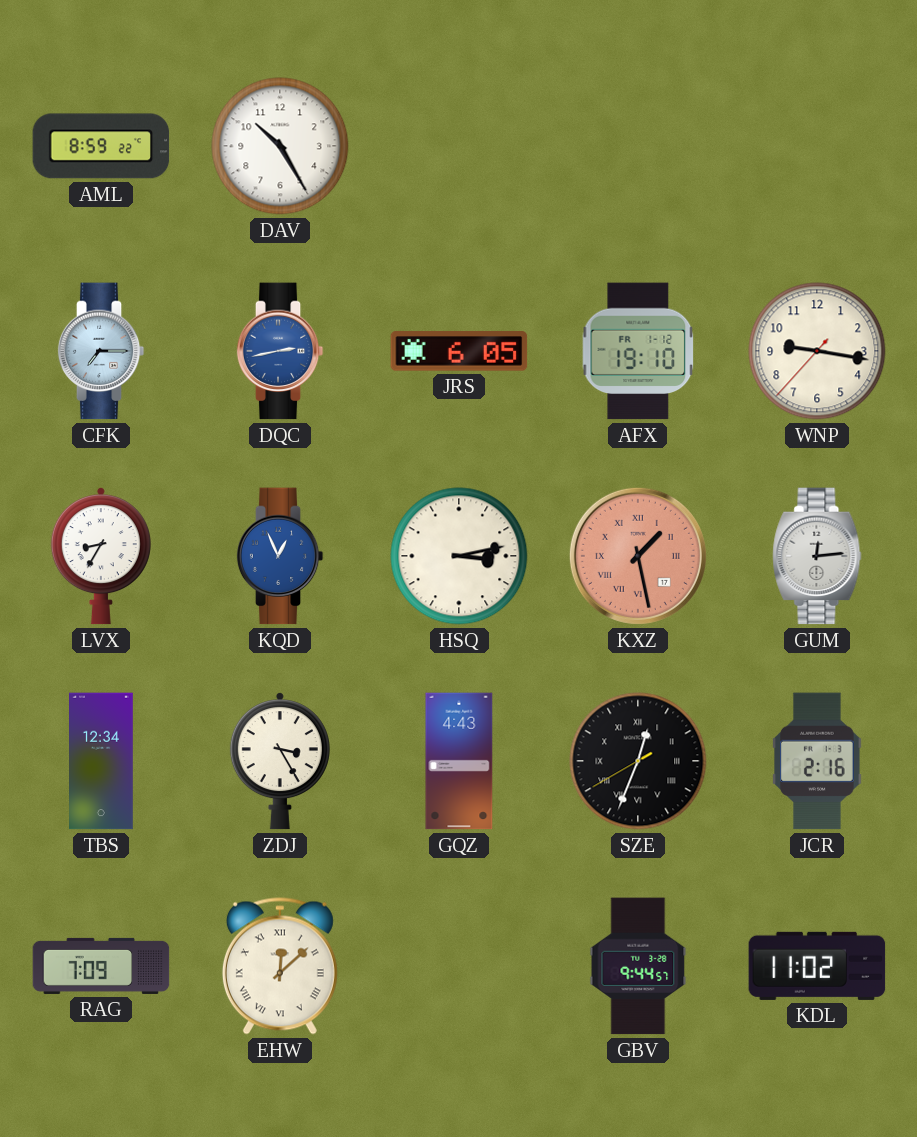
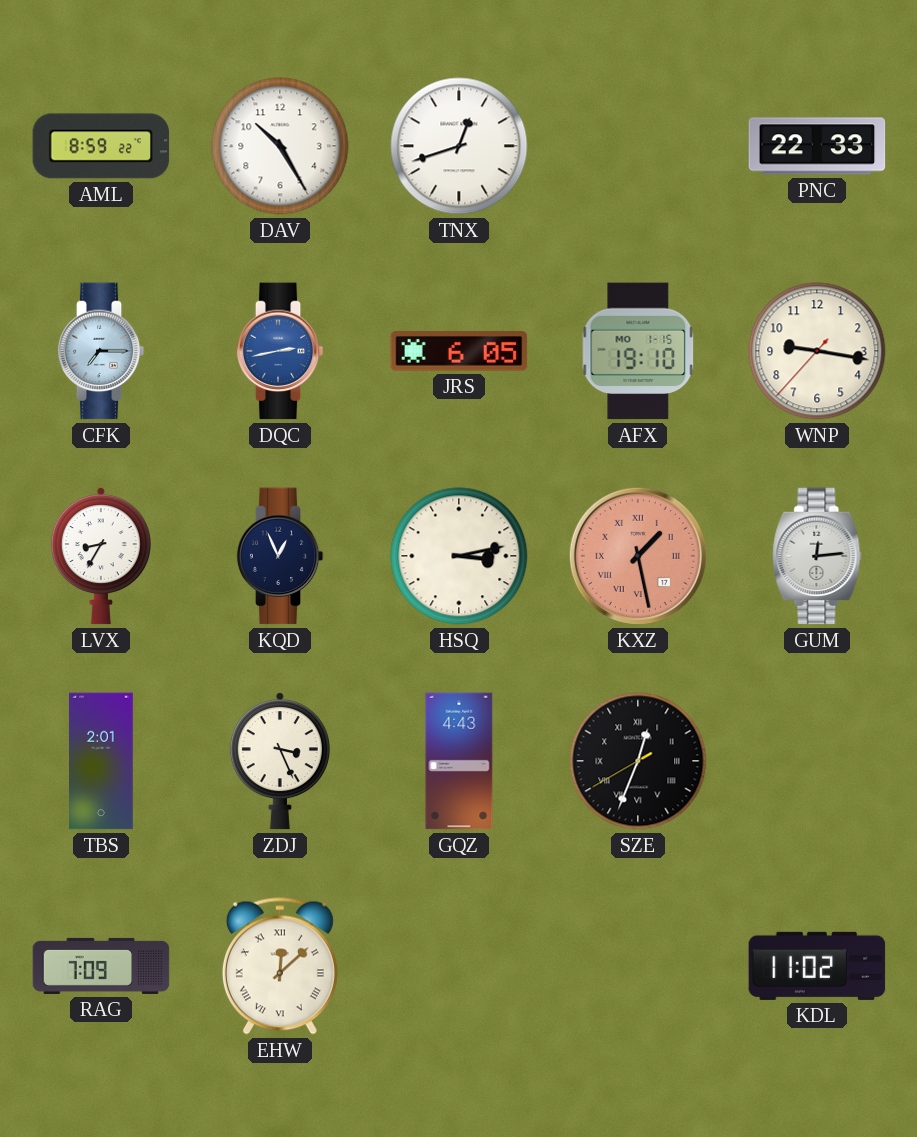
TNX: none -> 12:42 (459, 146)
PNC: none -> 22:33 (817, 146)
AFX date: FR 1-12 -> MO 1-15 (638, 351)
KQD dial: blue -> navy (280, 556)
TBS: 12:34 -> 2:01 (102, 761)
ZDJ: 3:25 -> 3:26 (280, 762)
JCR: 2:16 -> none (817, 761)
GBV: 9:44 -> none (638, 966)
